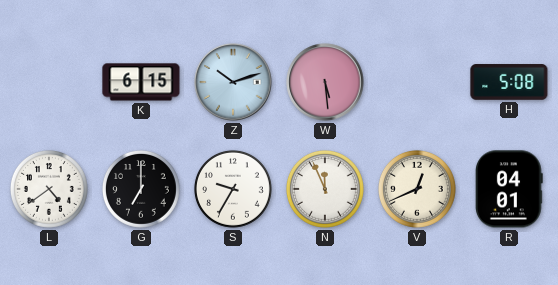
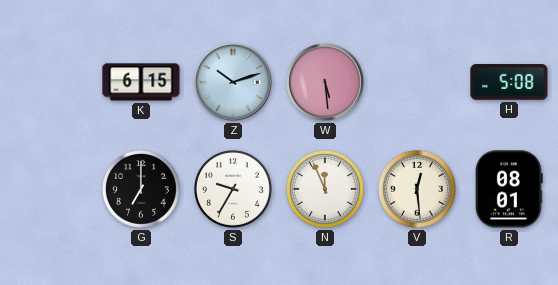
L: 4:39 -> none (49, 189)
V: 12:41 -> 12:29 (417, 189)
R: 04:01 -> 08:01 (510, 189)
